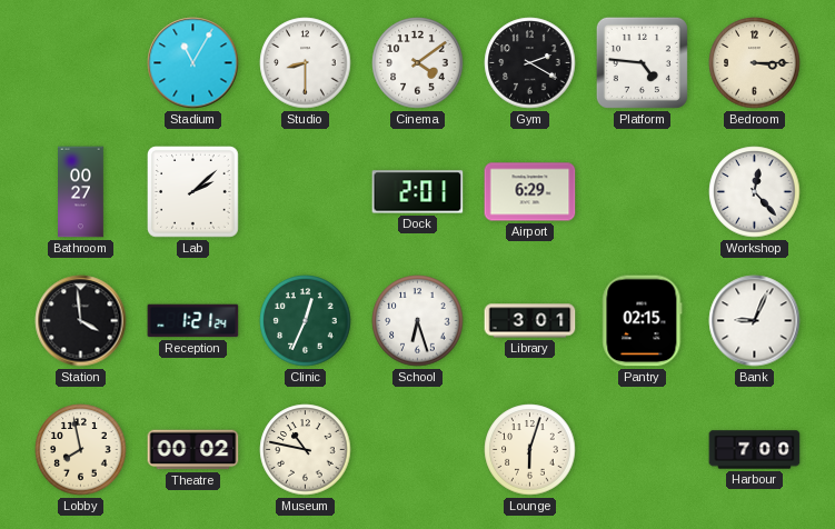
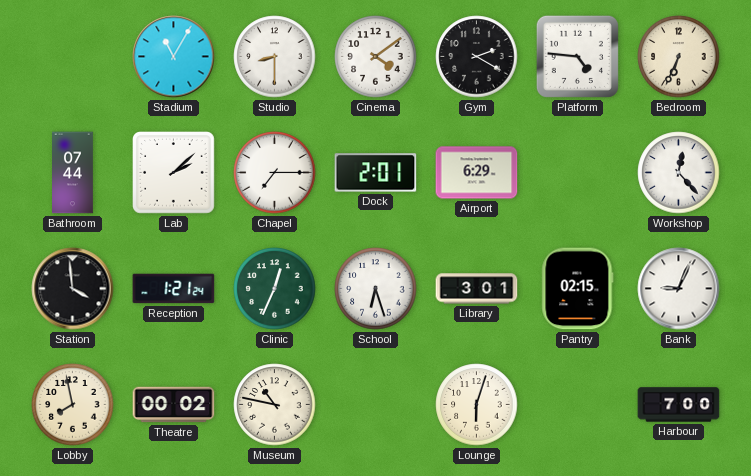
Bedroom: 3:15 -> 6:34 (679, 57)
Bathroom: 00:27 -> 07:44 (73, 173)
Chapel: none -> 7:15 (275, 173)
